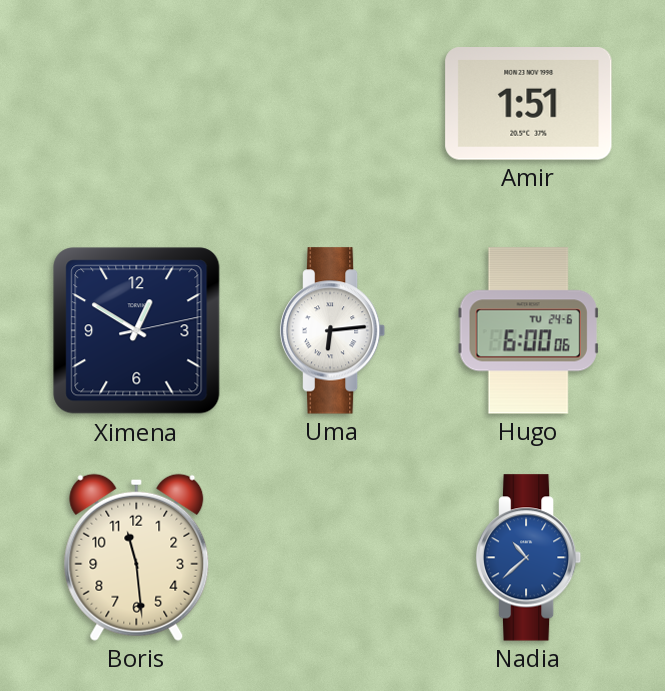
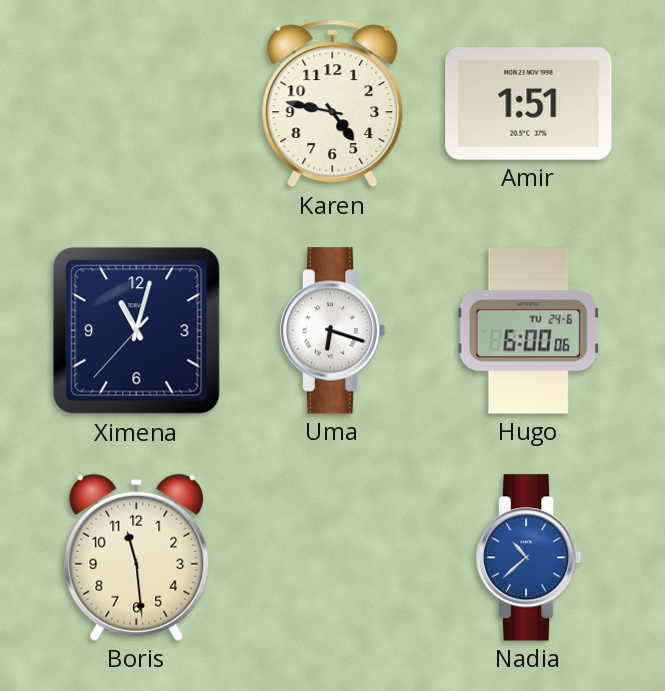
Karen: none -> 4:47 (333, 104)
Ximena: 12:50 -> 11:02 (137, 331)
Uma: 6:14 -> 6:18 (333, 331)
